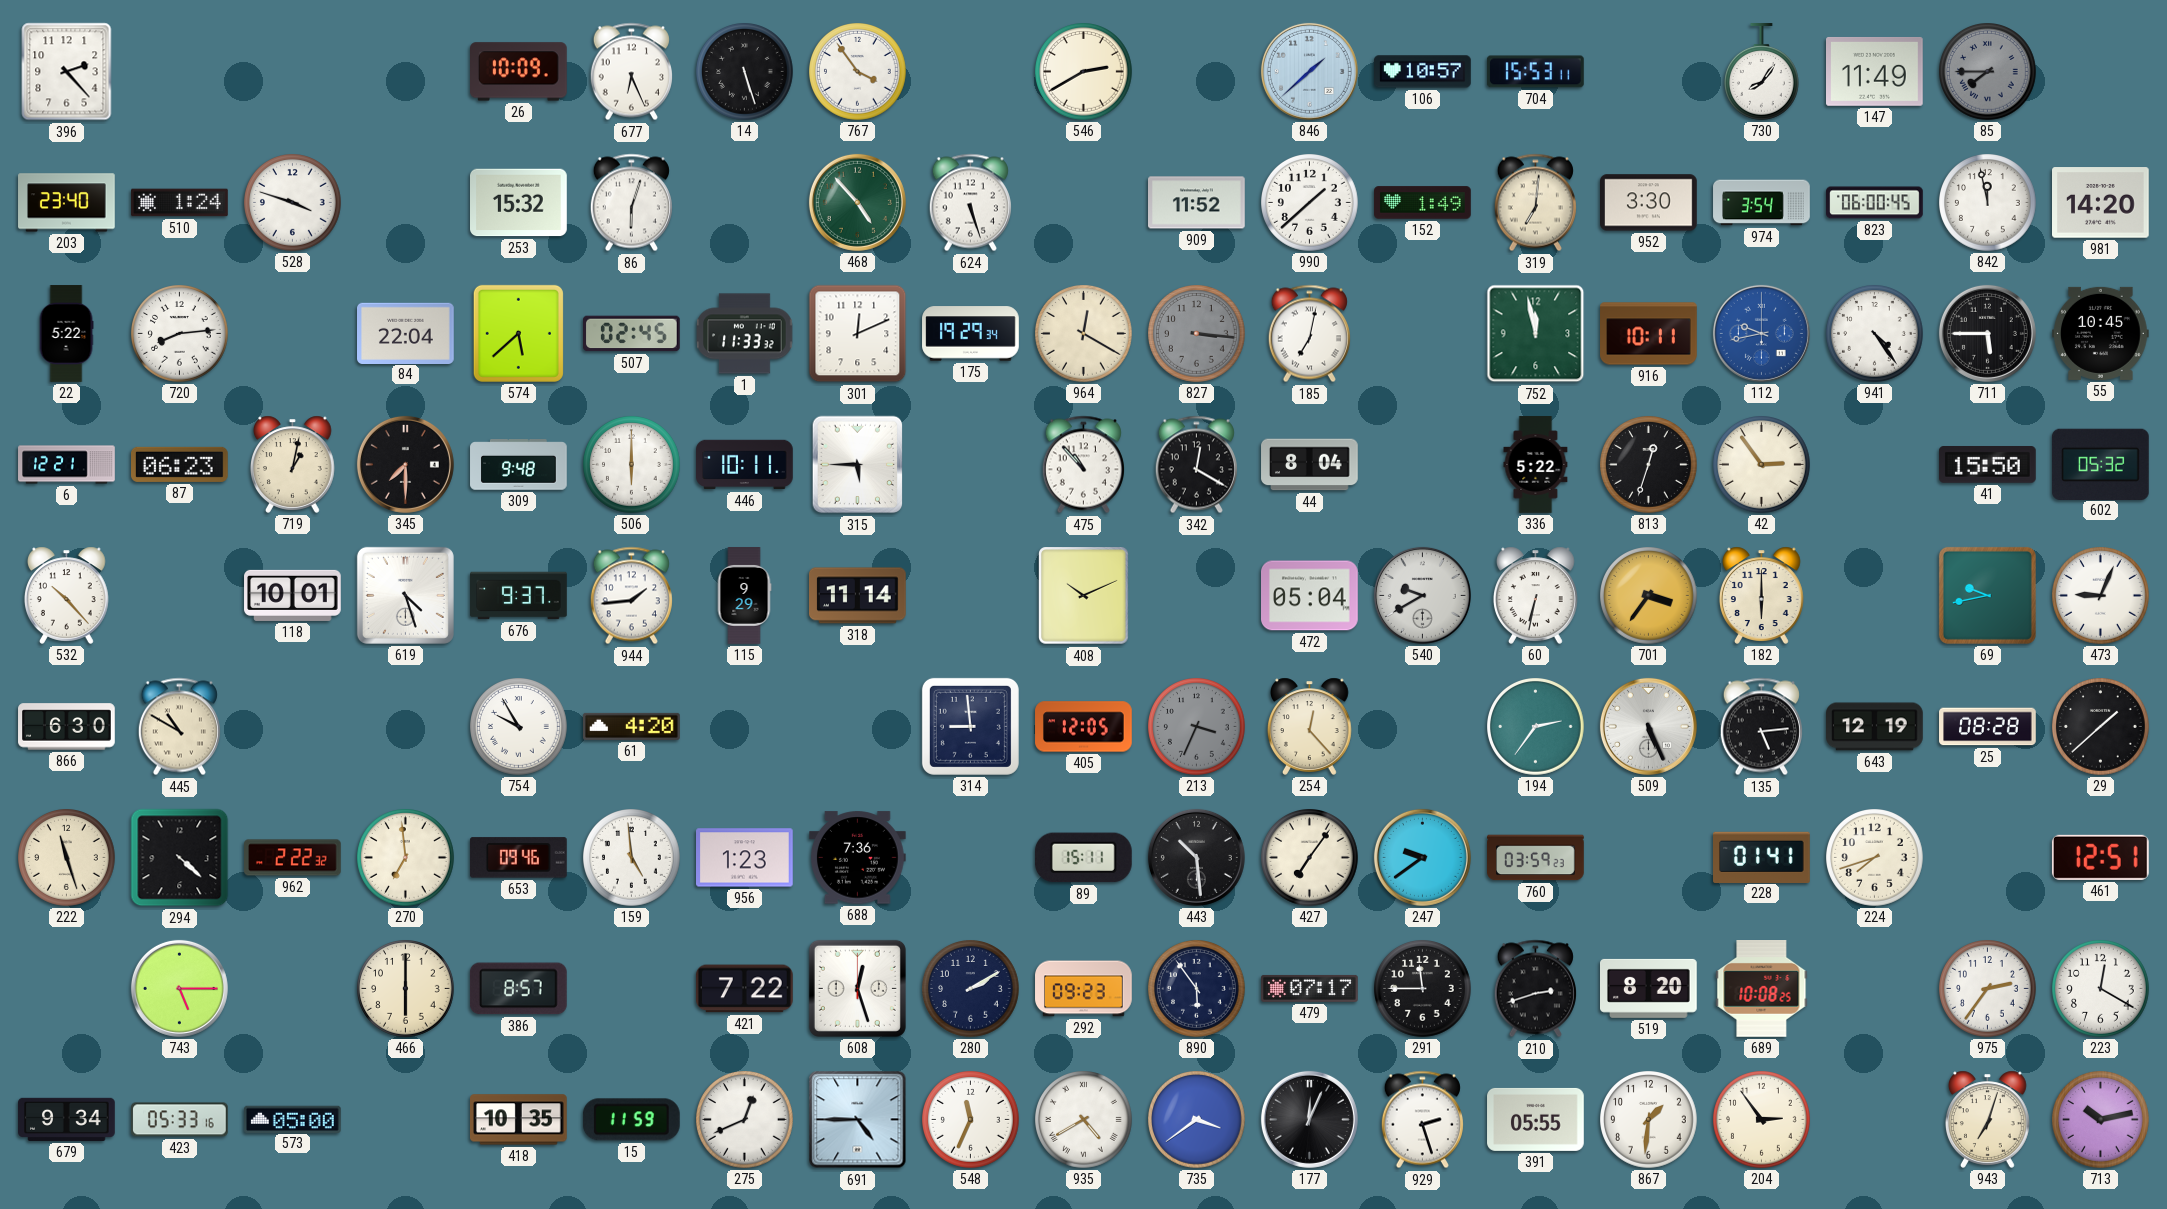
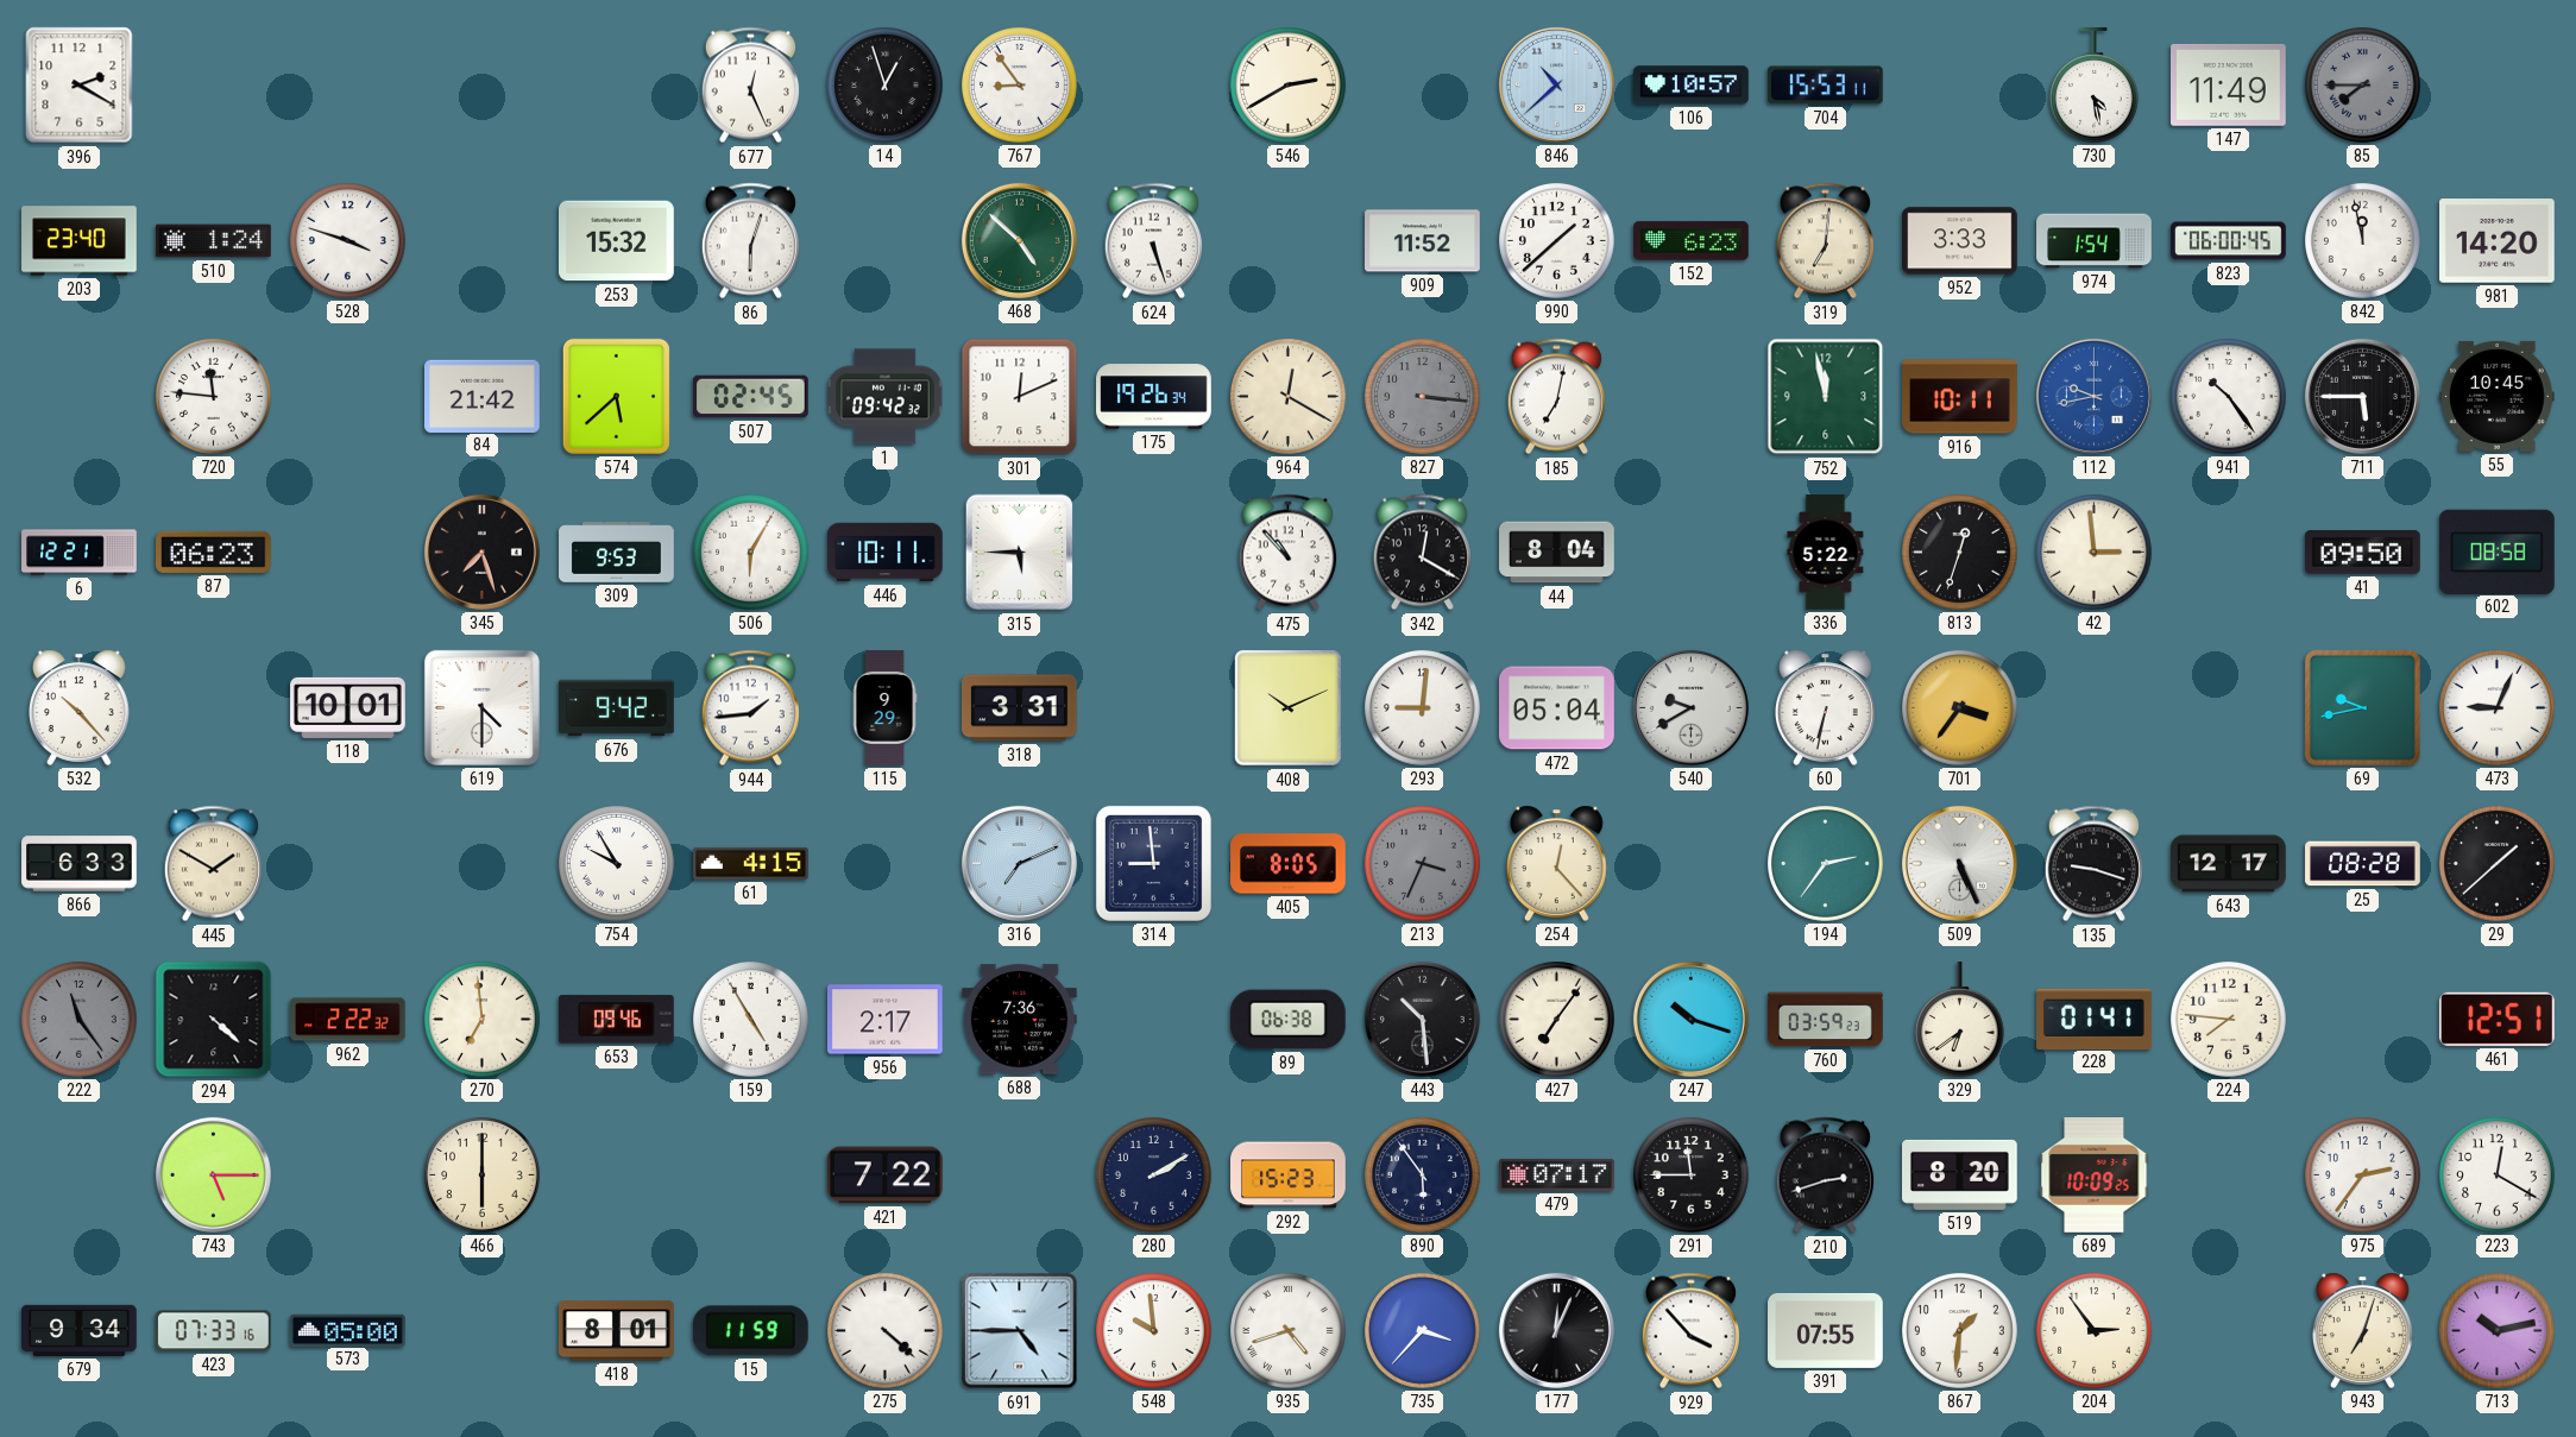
396: 2:23 -> 2:20 (80, 86)
26: 10:09 -> none (519, 72)
677: 6:26 -> 12:26 (750, 86)
14: 5:27 -> 12:57 (886, 86)
767: 3:54 -> 8:54 (1020, 86)
846: 1:38 -> 10:38 (1556, 84)
730: 8:06 -> 4:28 (2093, 86)
468: 4:53 -> 4:52 (1019, 240)
152: 1:49 -> 6:23 (1692, 241)
952: 3:30 -> 3:33 (1960, 241)
974: 3:54 -> 1:54 (2095, 241)
22: 5:22 -> none (66, 334)
720: 8:14 -> 11:46 (214, 397)
84: 22:04 -> 21:42 (483, 396)
1: 11:33 -> 09:42 (886, 397)
175: 19:29 -> 19:26 (1154, 397)
941: 4:24 -> 10:24 (2229, 397)
719: 1:02 -> none (292, 464)
345: 7:30 -> 7:27 (481, 552)
309: 9:48 -> 9:53 (617, 553)
506: 6:00 -> 6:05 (751, 553)
42: 2:54 -> 2:59 (2095, 553)
41: 15:50 -> 09:50 (2363, 553)
602: 05:32 -> 08:58 (2498, 552)
619: 4:27 -> 4:30 (481, 707)
676: 9:37 -> 9:42 (617, 708)
318: 11:14 -> 3:31 (1020, 708)
293: none -> 9:01 (1423, 708)
182: 6:00 -> none (1761, 595)
866: 6:30 -> 6:33 (80, 864)
445: 10:50 -> 1:50 (213, 864)
61: 4:20 -> 4:15 (751, 863)
316: none -> 7:11 (1019, 863)
405: 12:05 -> 8:05 (1289, 864)
135: 5:14 -> 9:18 (2093, 864)
643: 12:19 -> 12:17 (2229, 864)
222: 11:27 -> 11:24 (80, 1020)
222 dial: cream -> grey (80, 1020)
159: 4:59 -> 4:55 (751, 1020)
956: 1:23 -> 2:17 (886, 1020)
89: 15:11 -> 06:38 (1287, 1020)
247: 9:39 -> 10:18 (1690, 1019)
329: none -> 6:39 (1959, 1020)
224: 7:42 -> 7:46 (2229, 1020)
386: 8:57 -> none (518, 989)
608: 12:27 -> none (857, 988)
292: 09:23 -> 15:23 (1289, 1176)
689: 10:08 -> 10:09 (2095, 1176)
423: 05:33 -> 07:33 (214, 1331)
418: 10:35 -> 8:01 (617, 1331)
275: 12:41 -> 4:22 (886, 1331)
548: 11:34 -> 9:59 (1154, 1331)
935: 4:40 -> 4:42 (1289, 1331)
735: 3:39 -> 3:37 (1423, 1331)
929: 2:27 -> 3:53 (1690, 1331)
391: 05:55 -> 07:55 (1826, 1330)
